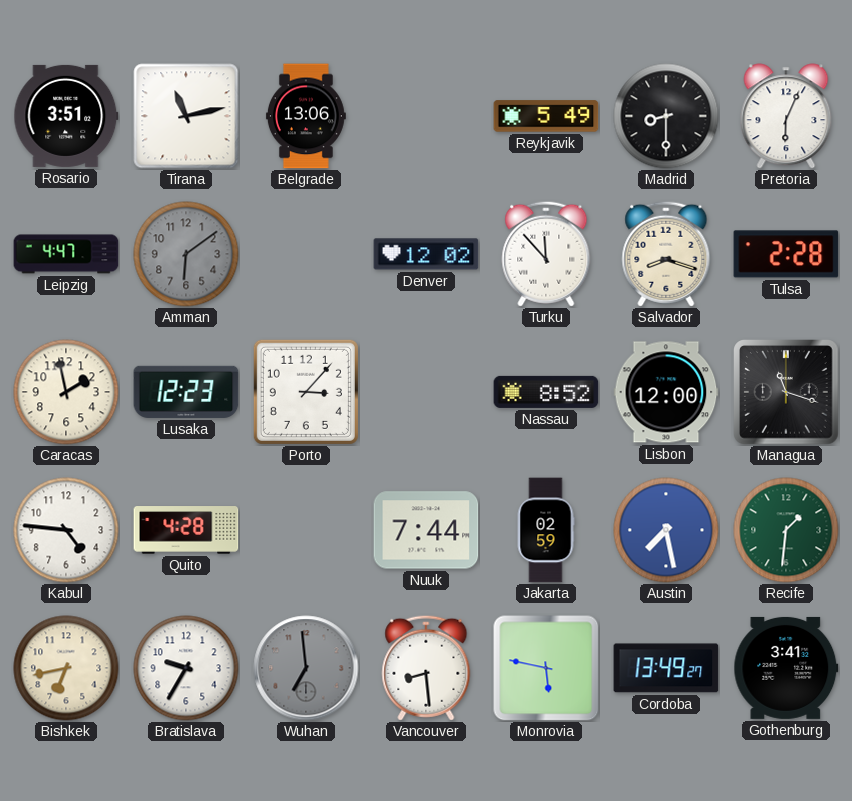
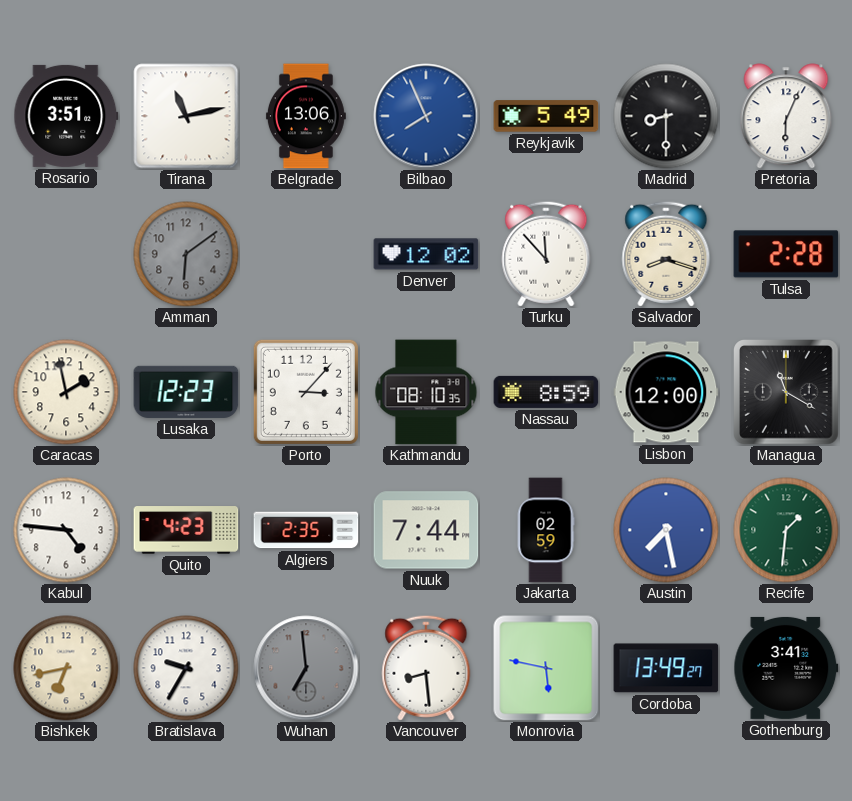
Bilbao: none -> 7:56 (426, 116)
Leipzig: 4:47 -> none (66, 254)
Kathmandu: none -> 08:10 (426, 392)
Nassau: 8:52 -> 8:59 (546, 392)
Managua: 11:18 -> 11:20 (787, 393)
Quito: 4:28 -> 4:23 (186, 530)
Algiers: none -> 2:35 (306, 530)
